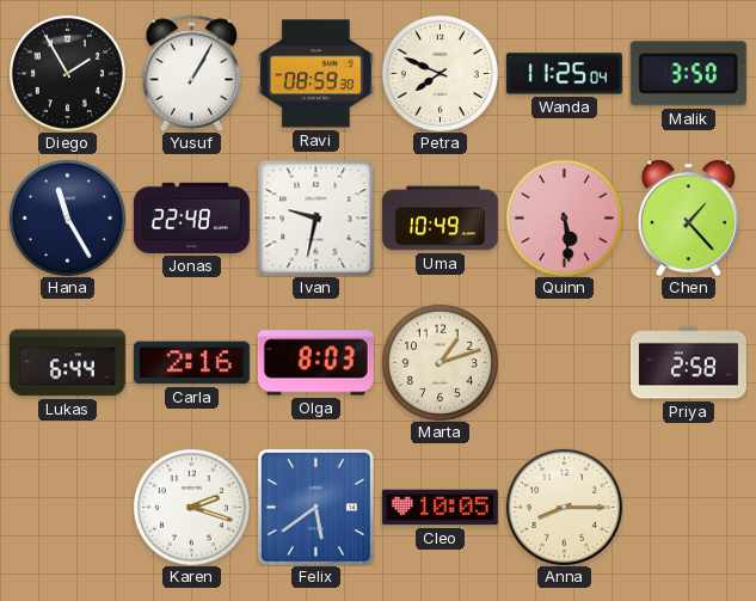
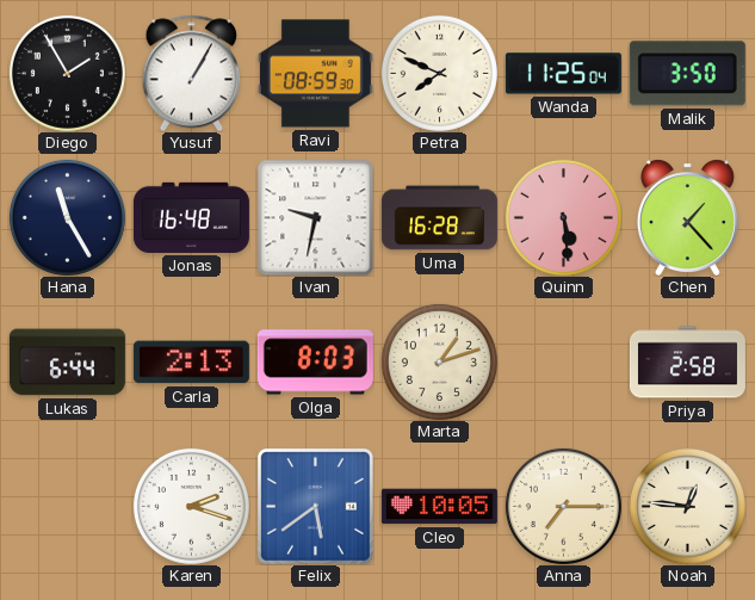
Jonas: 22:48 -> 16:48 (191, 217)
Uma: 10:49 -> 16:28 (439, 218)
Carla: 2:16 -> 2:13 (191, 363)
Anna: 8:15 -> 7:15 (563, 506)
Noah: none -> 12:46 (687, 506)
